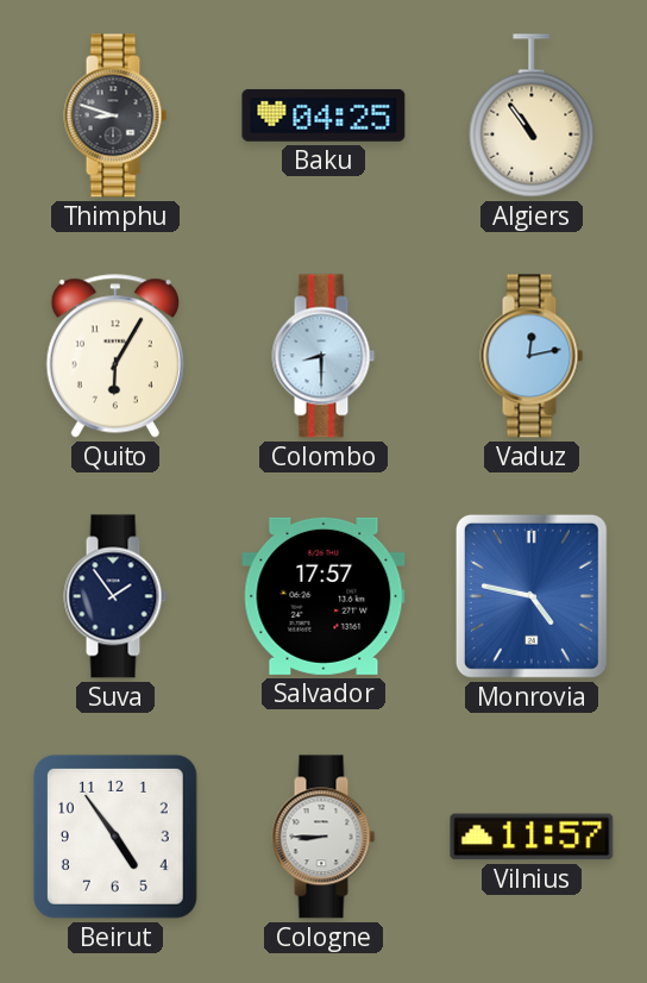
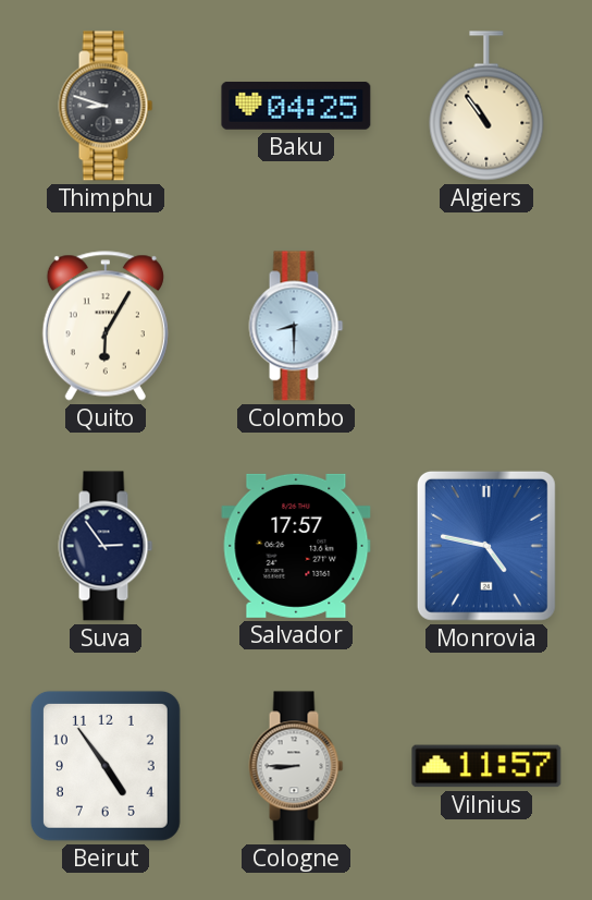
Vaduz: 12:13 -> none (532, 356)
Suva: 1:54 -> 2:54 (106, 546)
